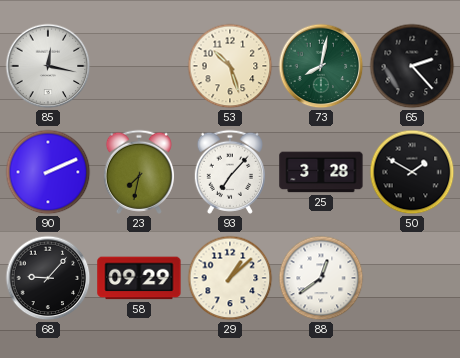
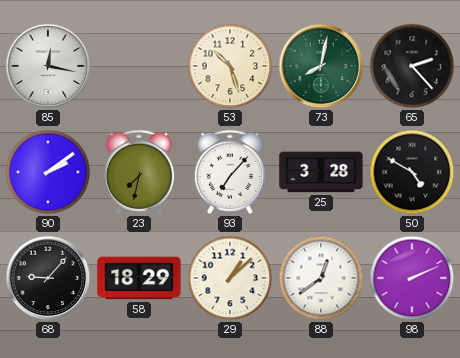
90: 2:11 -> 2:09 (48, 172)
50: 1:50 -> 4:50 (412, 172)
58: 09:29 -> 18:29 (139, 278)
98: none -> 2:11 (412, 278)
